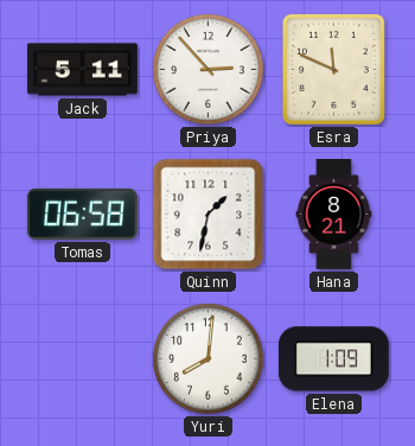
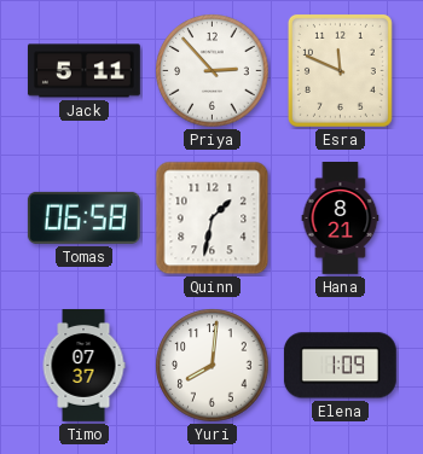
Timo: none -> 07:37 (83, 366)
